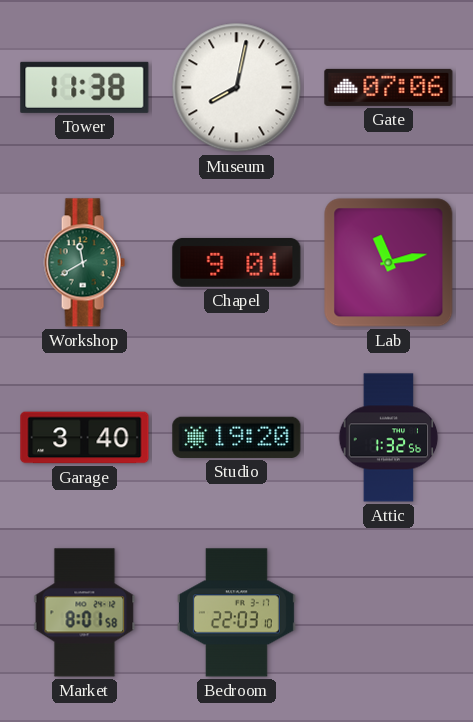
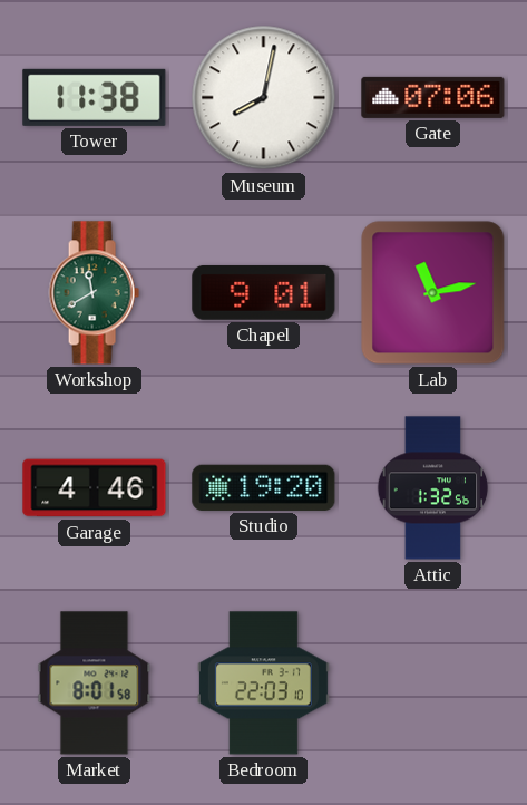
Garage: 3:40 -> 4:46 (95, 488)
